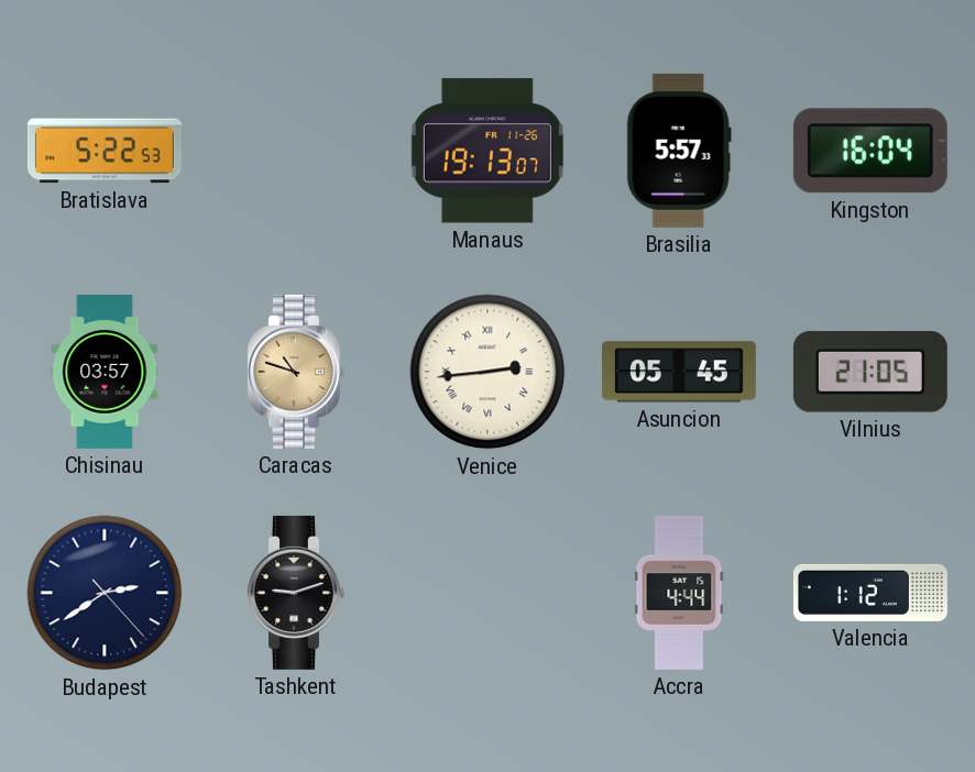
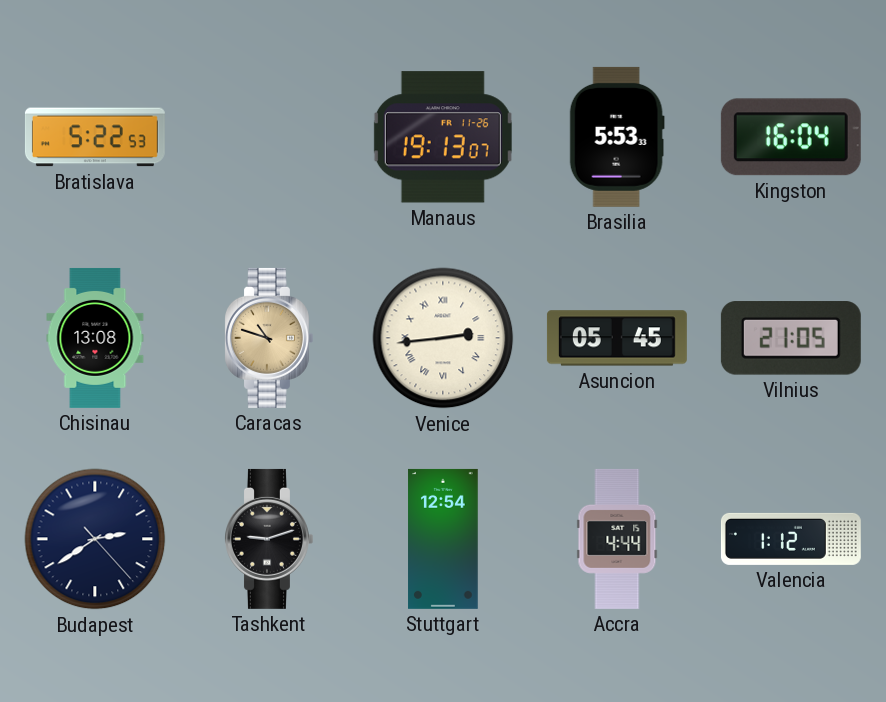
Brasilia: 5:57 -> 5:53 (617, 137)
Chisinau: 03:57 -> 13:08 (95, 338)
Stuttgart: none -> 12:54 (443, 539)
